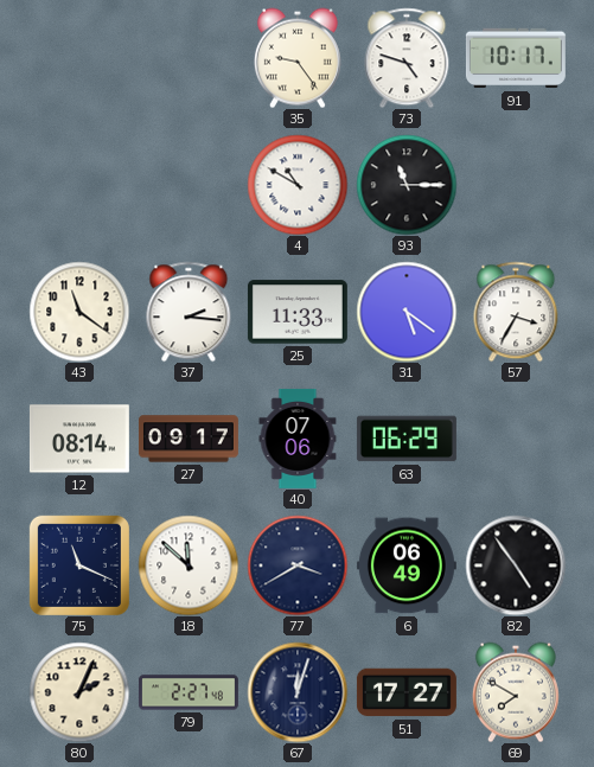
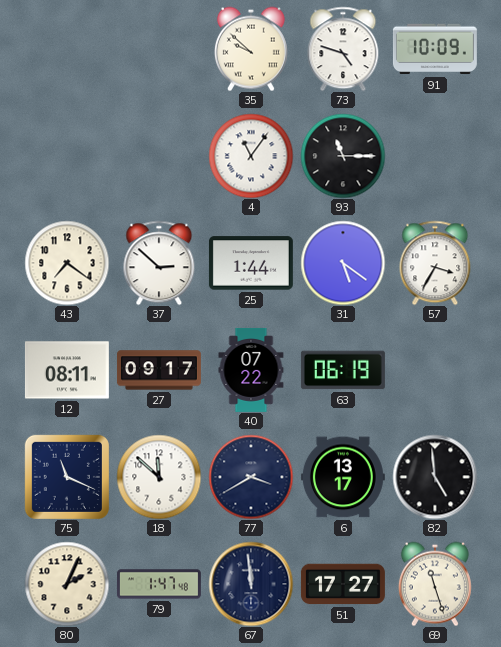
35: 9:24 -> 9:52 (251, 49)
91: 10:17 -> 10:09 (435, 49)
4: 10:50 -> 11:06 (251, 156)
43: 11:21 -> 7:21 (67, 263)
37: 2:16 -> 2:52 (159, 263)
25: 11:33 -> 1:44 (251, 263)
12: 08:14 -> 08:11 (67, 370)
40: 07:06 -> 07:22 (251, 370)
63: 06:29 -> 06:19 (343, 370)
6: 06:49 -> 13:17 (343, 477)
82: 4:54 -> 4:59 (435, 477)
79: 2:27 -> 1:47 (159, 584)
67: 12:03 -> 11:59 (251, 584)
69: 7:50 -> 11:27 (435, 584)
